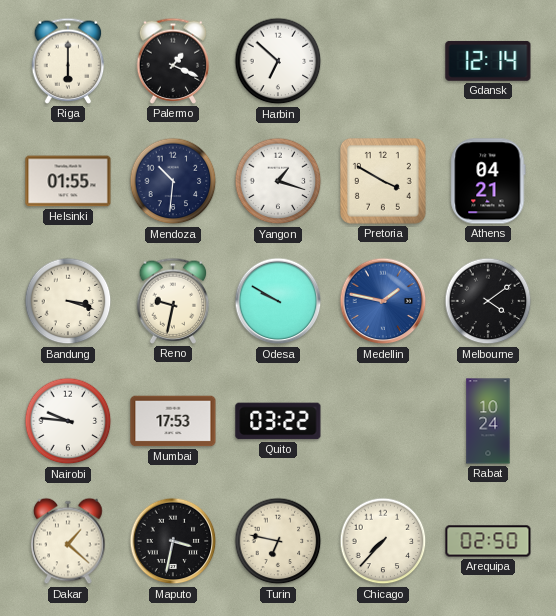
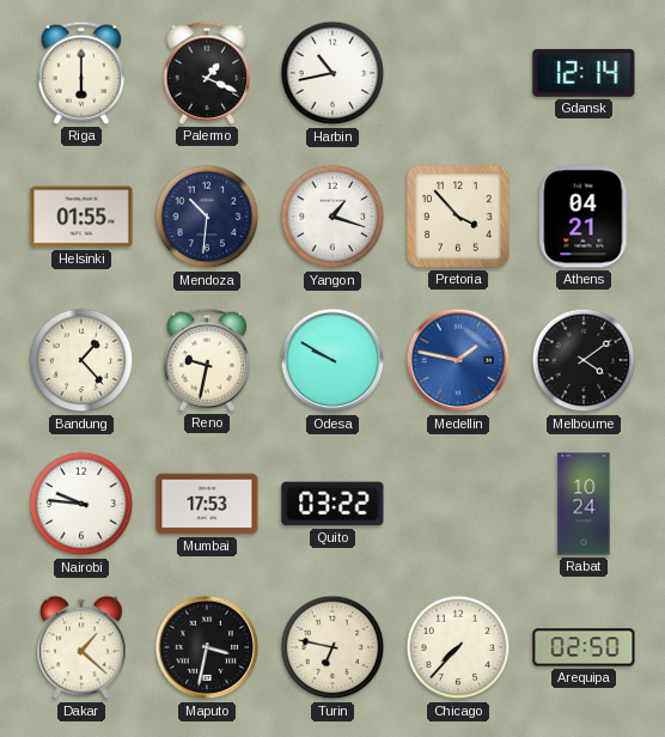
Harbin: 6:52 -> 10:43 (332, 73)
Pretoria: 3:50 -> 3:53 (458, 217)
Bandung: 3:18 -> 1:23 (81, 360)
